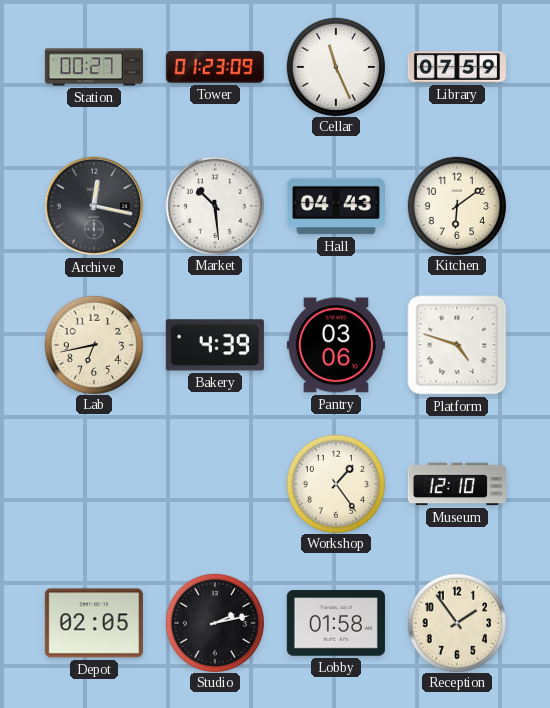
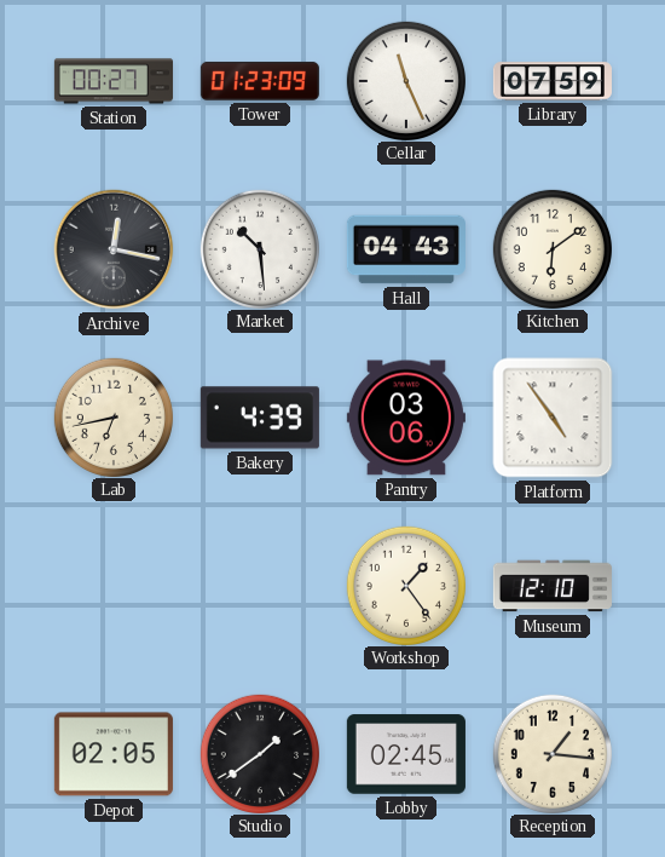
Platform: 4:48 -> 4:54 (553, 418)
Studio: 2:13 -> 1:39 (259, 753)
Lobby: 01:58 -> 02:45 (406, 754)
Reception: 1:54 -> 1:16 (551, 753)
